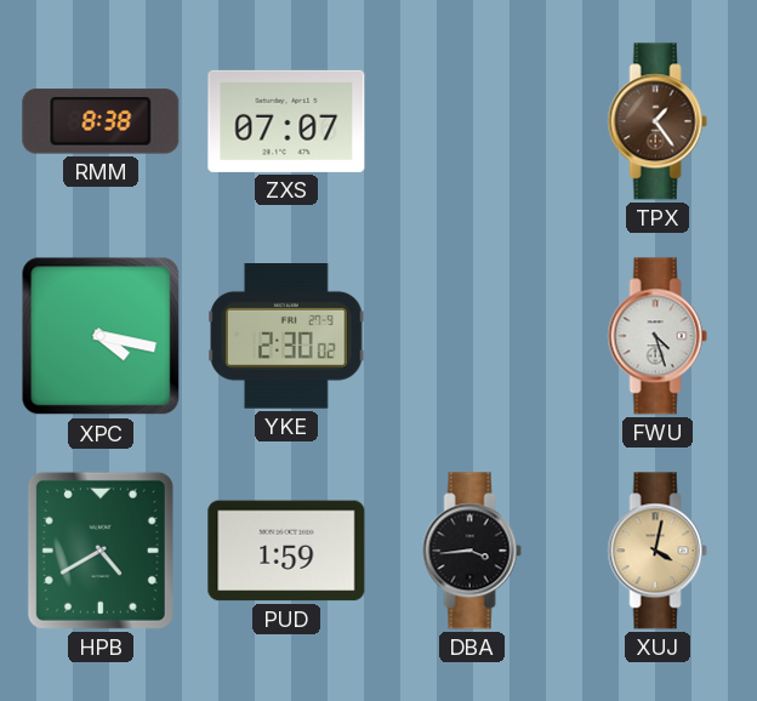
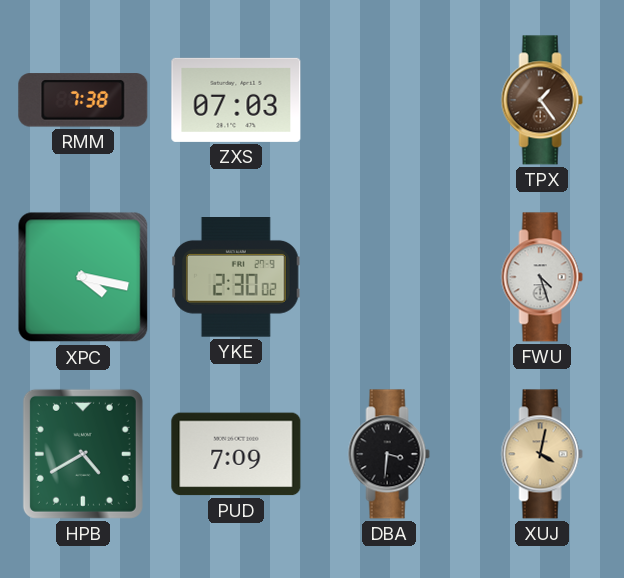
RMM: 8:38 -> 7:38 (83, 100)
ZXS: 07:07 -> 07:03 (236, 100)
PUD: 1:59 -> 7:09 (236, 454)
DBA: 3:44 -> 3:31 (389, 454)
